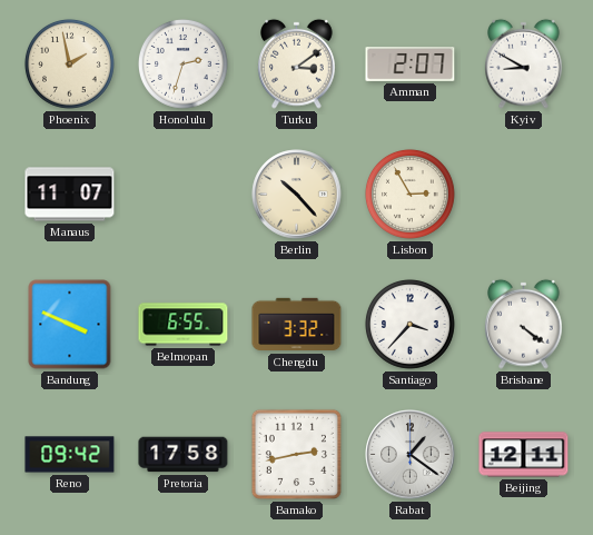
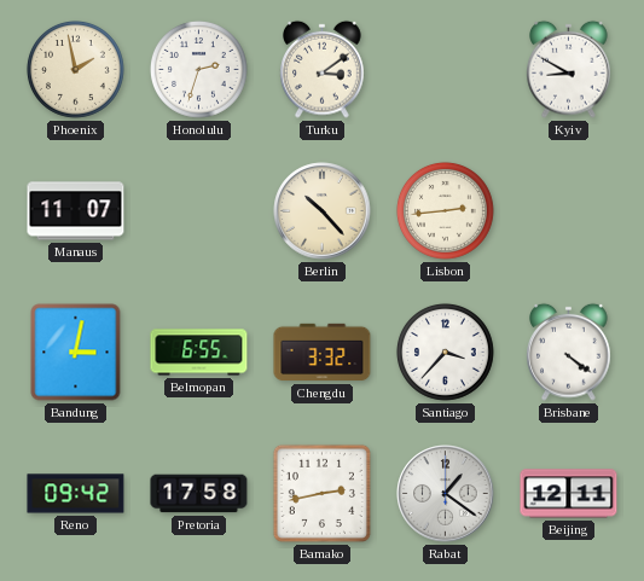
Amman: 2:07 -> none (411, 65)
Lisbon: 2:55 -> 2:44 (445, 210)
Bandung: 3:49 -> 3:02 (76, 353)
